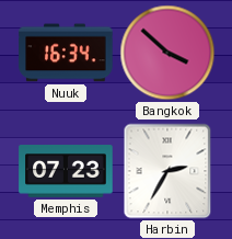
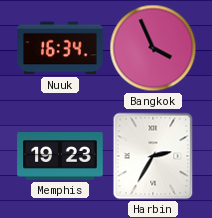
Bangkok: 3:52 -> 3:56 (153, 48)
Memphis: 07:23 -> 19:23 (60, 156)
